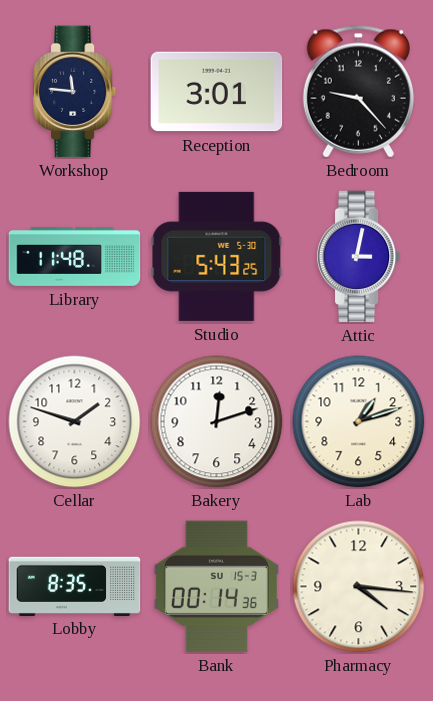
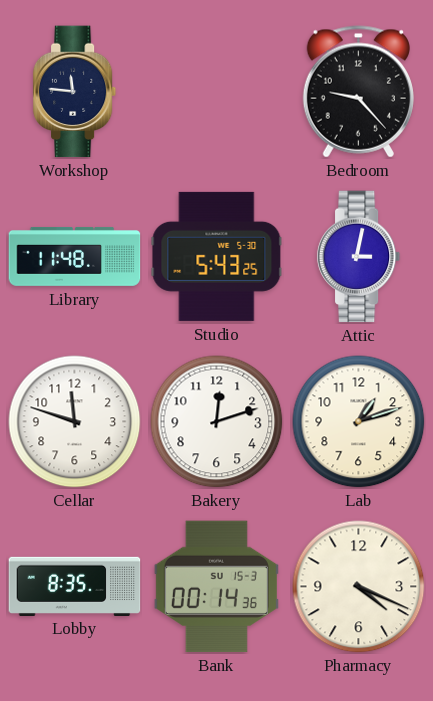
Reception: 3:01 -> none (217, 92)
Cellar: 1:48 -> 11:48 (75, 422)
Pharmacy: 4:16 -> 4:19 (359, 587)
